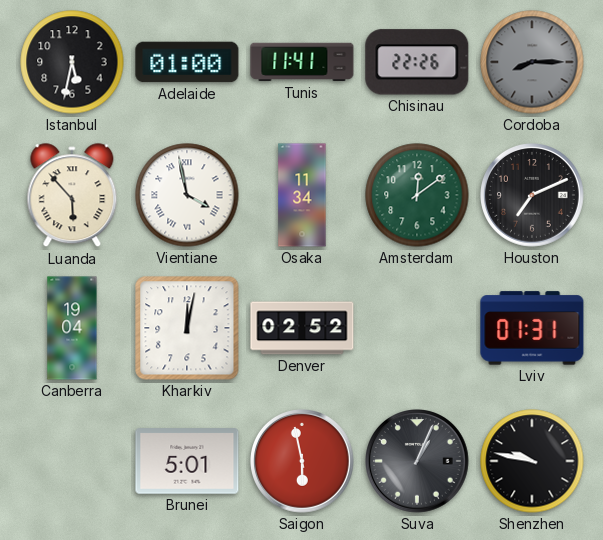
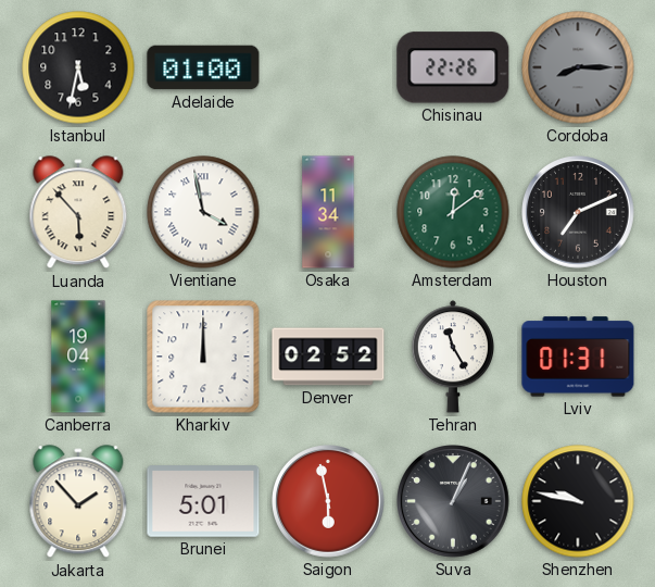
Tunis: 11:41 -> none (302, 62)
Kharkiv: 12:02 -> 12:00 (203, 357)
Tehran: none -> 11:25 (452, 357)
Jakarta: none -> 1:53 (78, 502)
